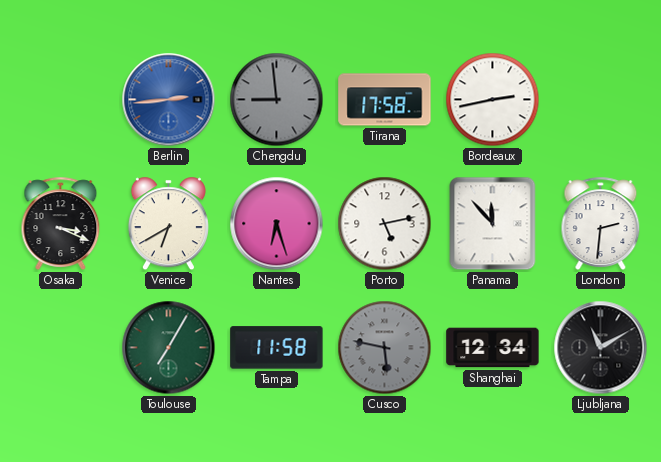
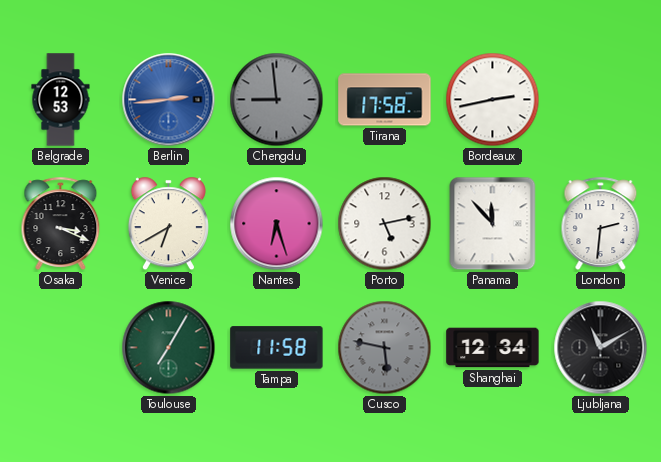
Belgrade: none -> 12:53 (61, 100)
